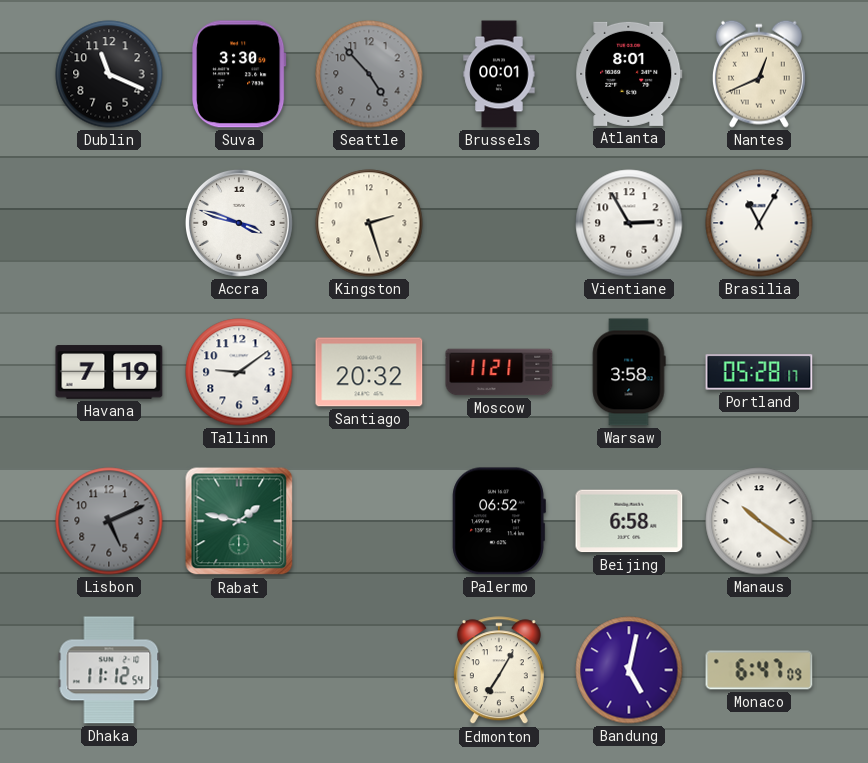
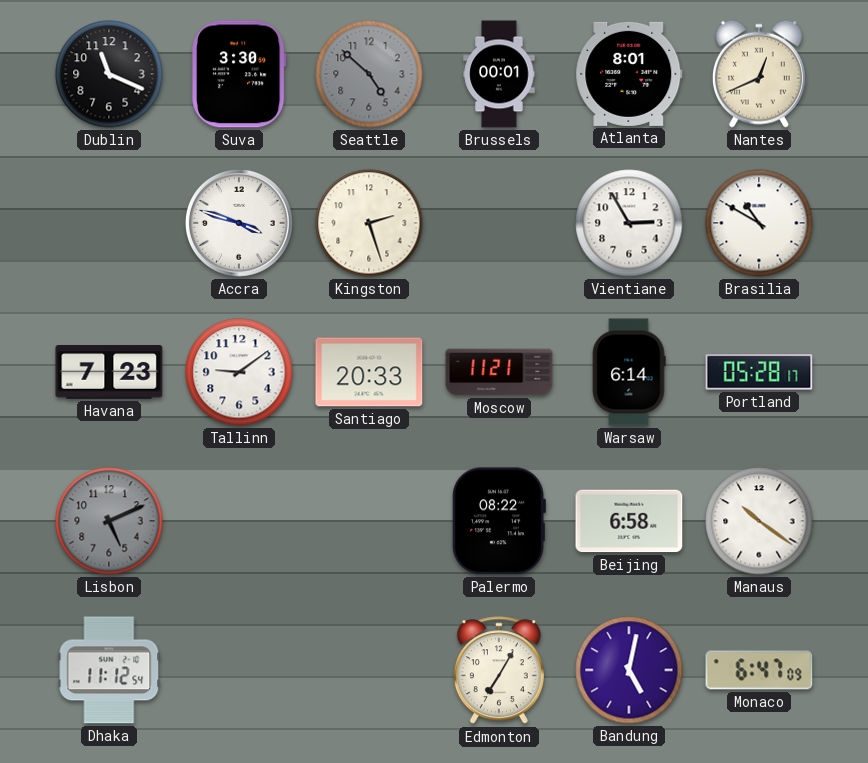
Seattle: 4:53 -> 4:52 (369, 74)
Brasilia: 11:05 -> 10:50 (759, 223)
Havana: 7:19 -> 7:23 (109, 372)
Santiago: 20:32 -> 20:33 (369, 372)
Warsaw: 3:58 -> 6:14 (629, 372)
Rabat: 1:47 -> none (239, 521)
Palermo: 06:52 -> 08:22 (499, 521)
